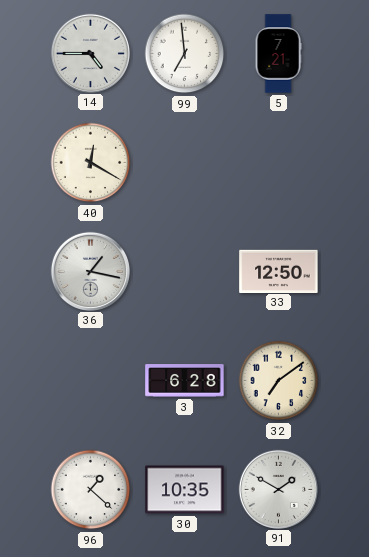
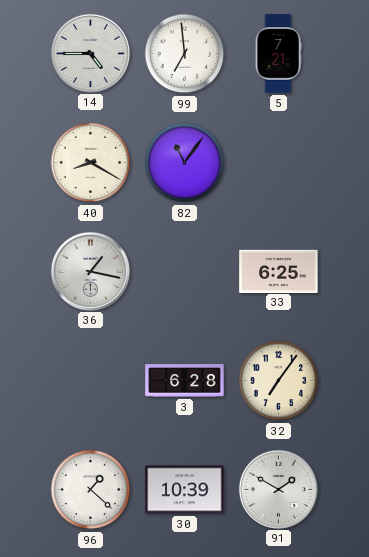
40: 12:20 -> 8:20 (91, 163)
82: none -> 11:06 (185, 163)
33: 12:50 -> 6:25 (279, 271)
32: 7:09 -> 7:06 (279, 381)
30: 10:35 -> 10:39 (185, 490)
